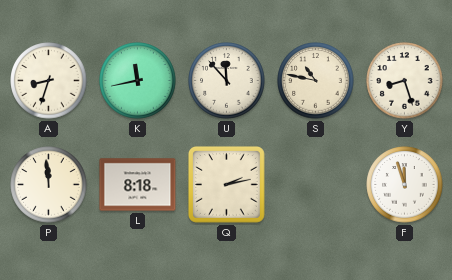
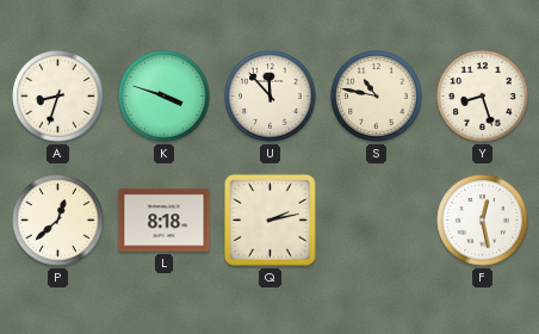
K: 11:43 -> 3:48 (165, 97)
P: 11:59 -> 12:38 (58, 221)
F: 11:57 -> 12:28 (483, 221)
